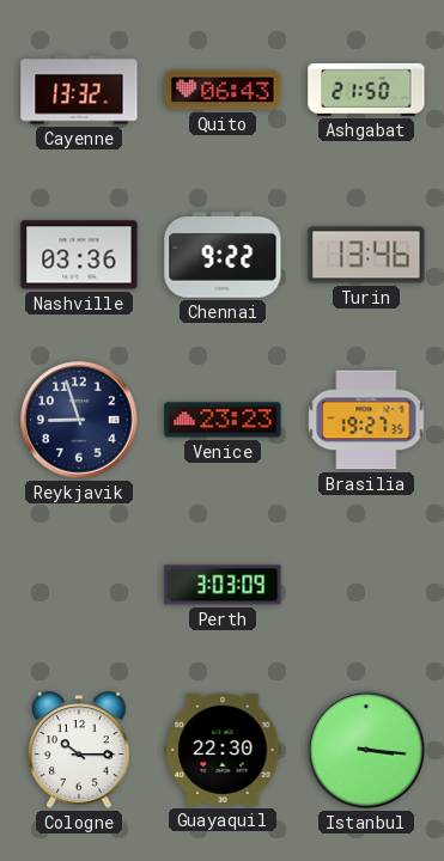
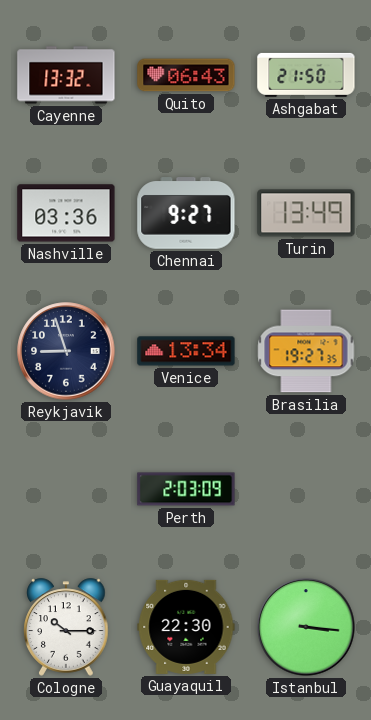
Chennai: 9:22 -> 9:27 (186, 213)
Turin: 13:46 -> 13:49 (306, 213)
Venice: 23:23 -> 13:34 (186, 351)
Perth: 3:03 -> 2:03 (186, 489)
